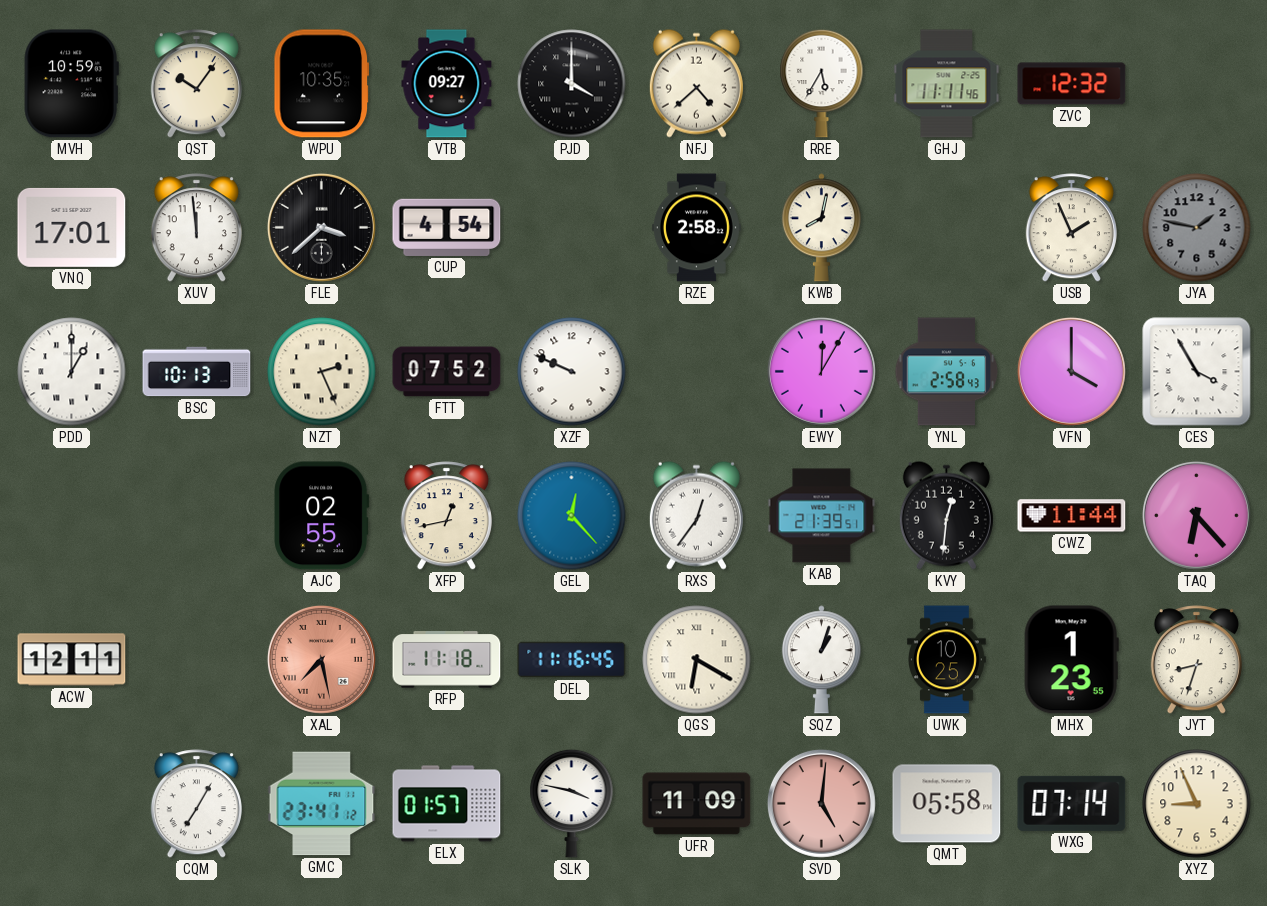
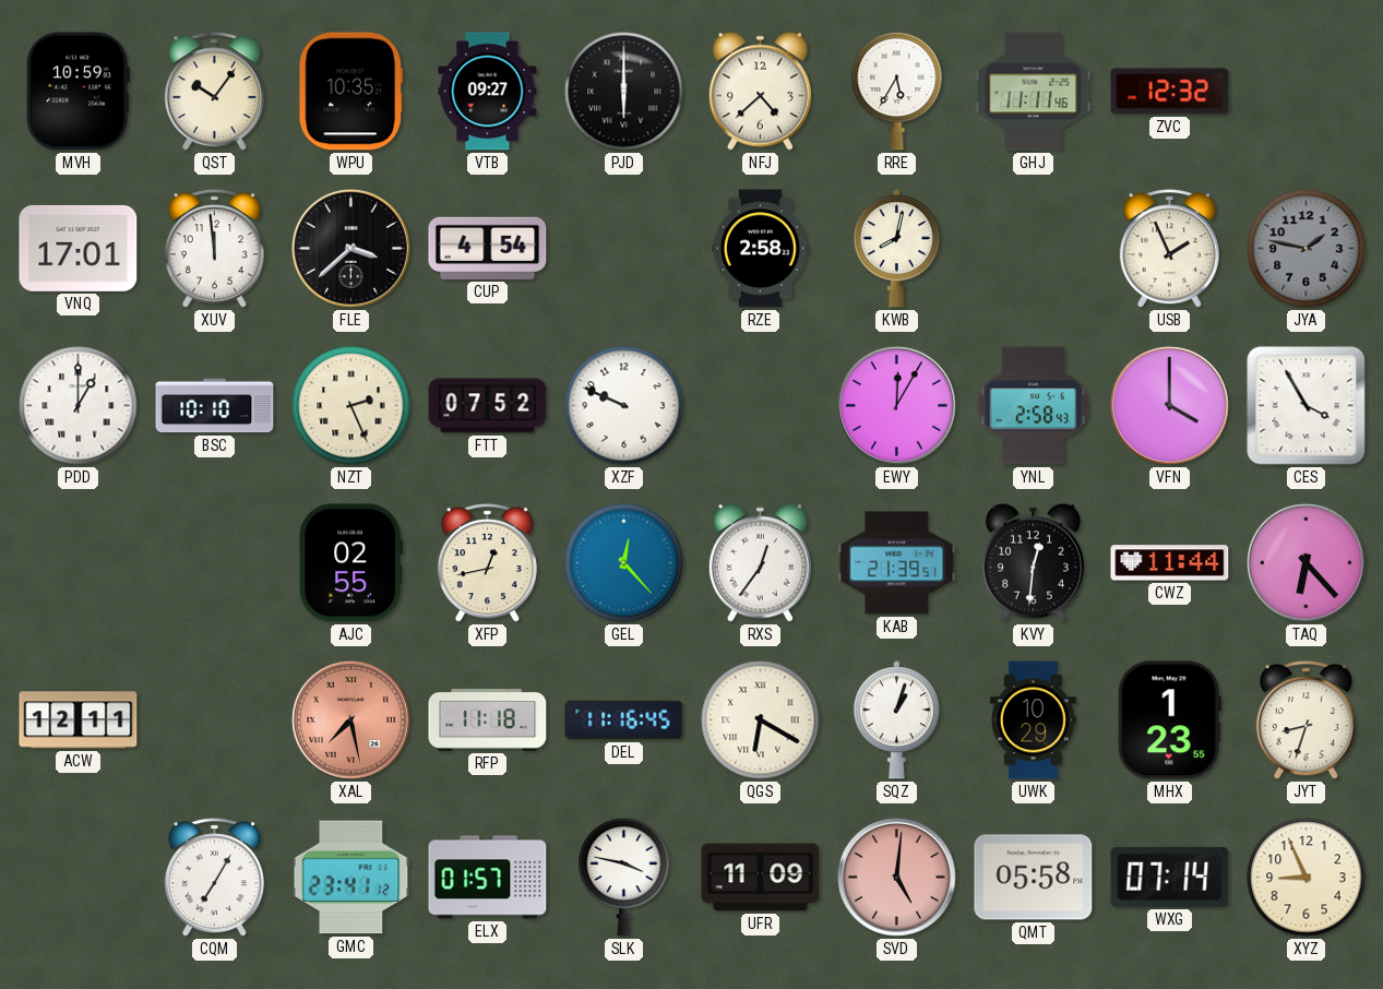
PJD: 4:00 -> 6:00 (624, 92)
BSC: 10:13 -> 10:10 (215, 406)
UWK: 10:25 -> 10:29 (1034, 720)
